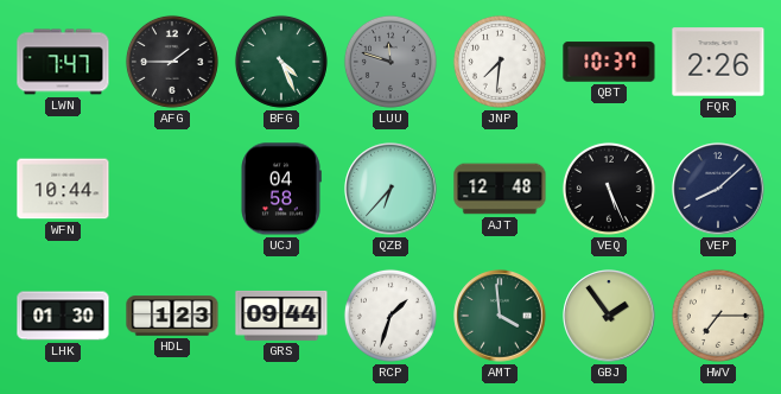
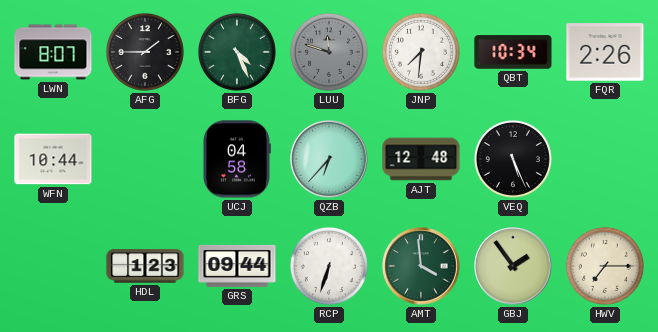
LWN: 7:47 -> 8:07 (53, 52)
QBT: 10:37 -> 10:34 (513, 52)
VEP: 8:08 -> none (718, 189)
LHK: 01:30 -> none (63, 316)
RCP: 1:33 -> 6:33 (329, 266)
